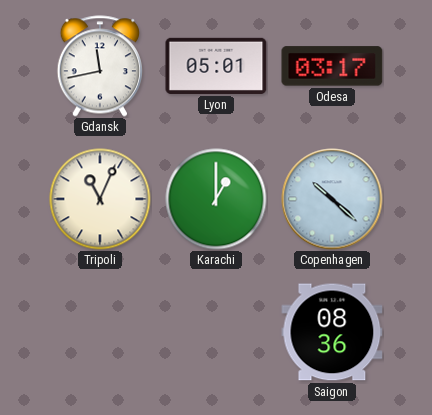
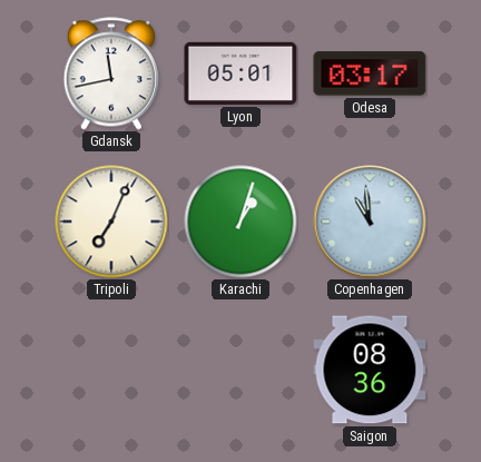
Tripoli: 11:04 -> 7:04 (111, 222)
Karachi: 1:00 -> 1:03 (240, 222)
Copenhagen: 10:22 -> 10:59 (370, 222)
